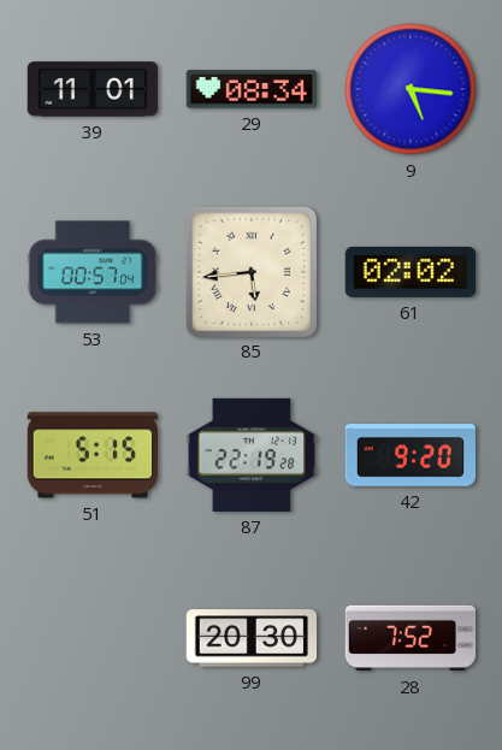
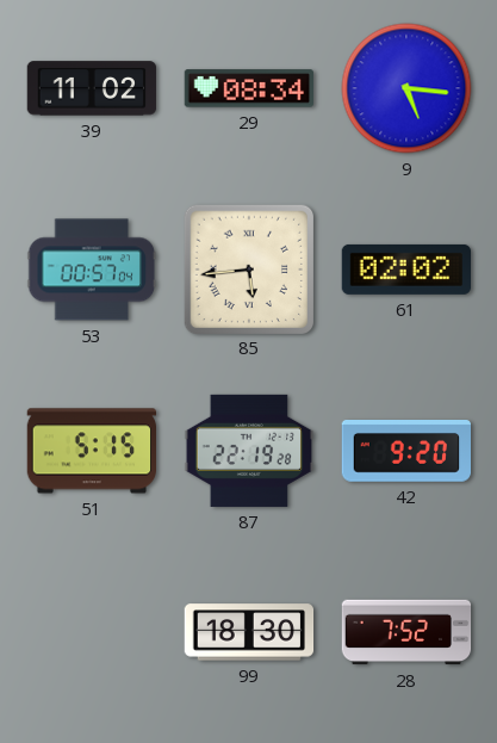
39: 11:01 -> 11:02 (92, 88)
99: 20:30 -> 18:30 (249, 632)
